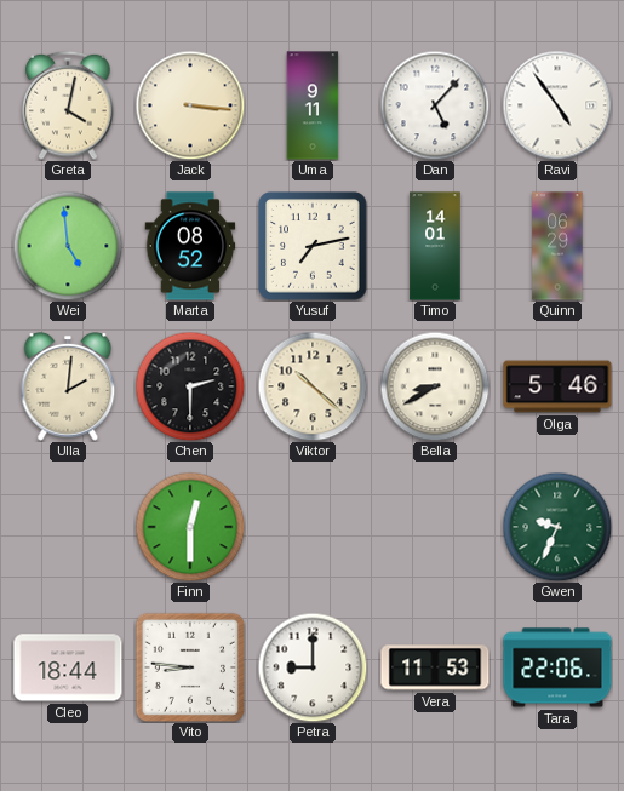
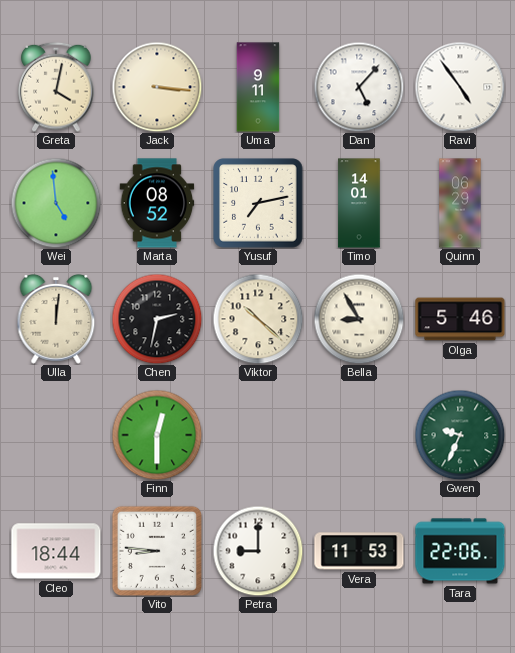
Ulla: 2:01 -> 12:01 (56, 319)
Chen: 2:30 -> 2:32 (157, 319)
Bella: 8:40 -> 8:55 (359, 319)
